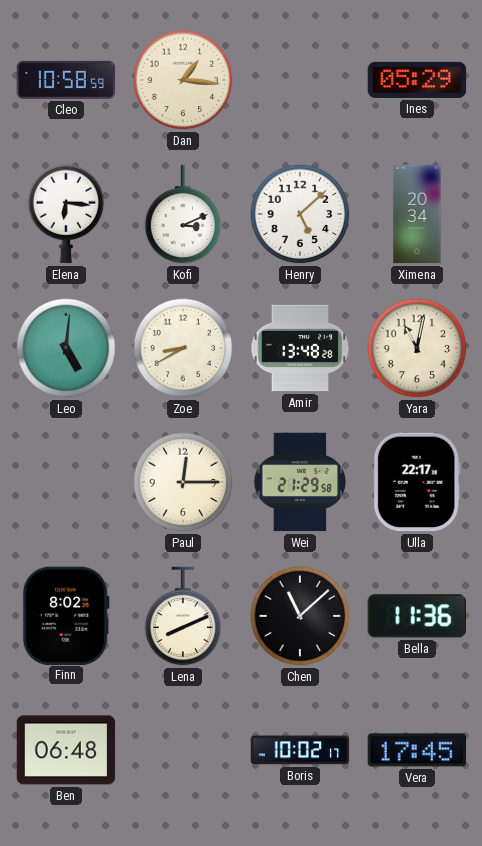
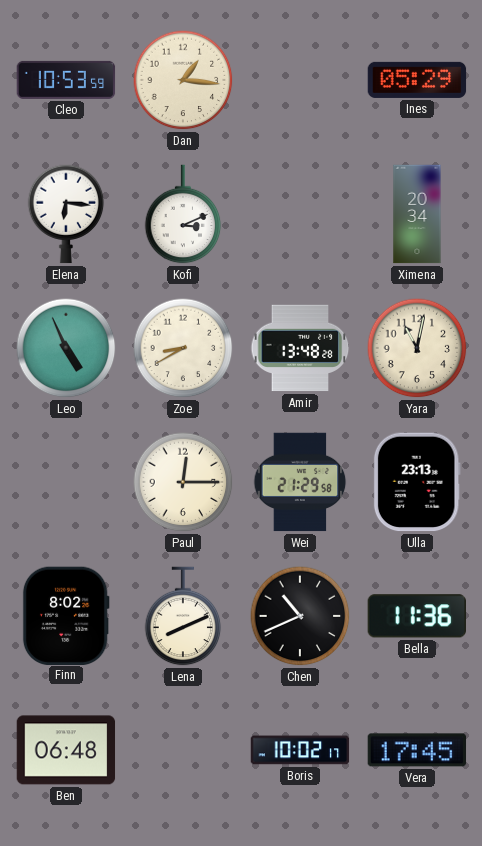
Cleo: 10:58 -> 10:53 (66, 80)
Henry: 5:08 -> none (300, 214)
Leo: 5:01 -> 4:56 (66, 348)
Ulla: 22:17 -> 23:13 (417, 482)
Chen: 11:08 -> 10:41 (300, 616)
